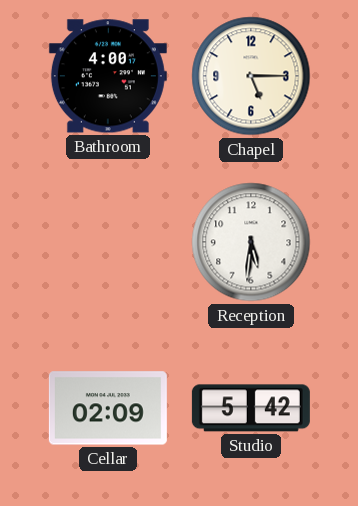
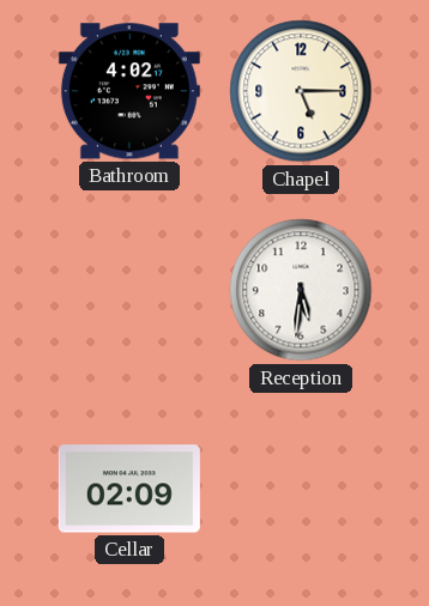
Bathroom: 4:00 -> 4:02 (129, 91)
Studio: 5:42 -> none (251, 408)
